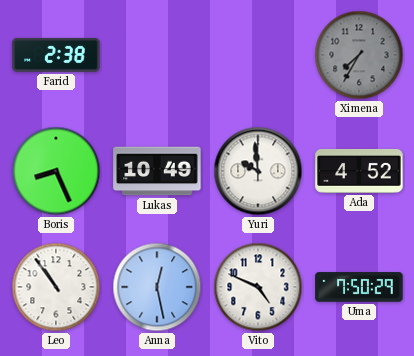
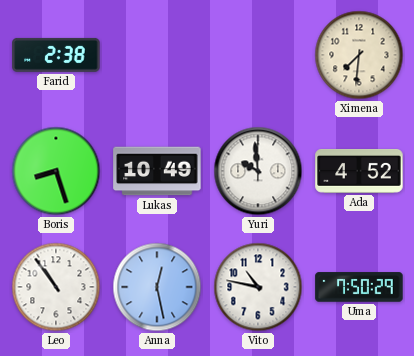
Ximena: 7:35 -> 7:31 (359, 55)
Ximena dial: grey -> cream (359, 55)
Boris: 8:26 -> 8:27 (56, 171)
Vito: 4:49 -> 10:47 (258, 287)
